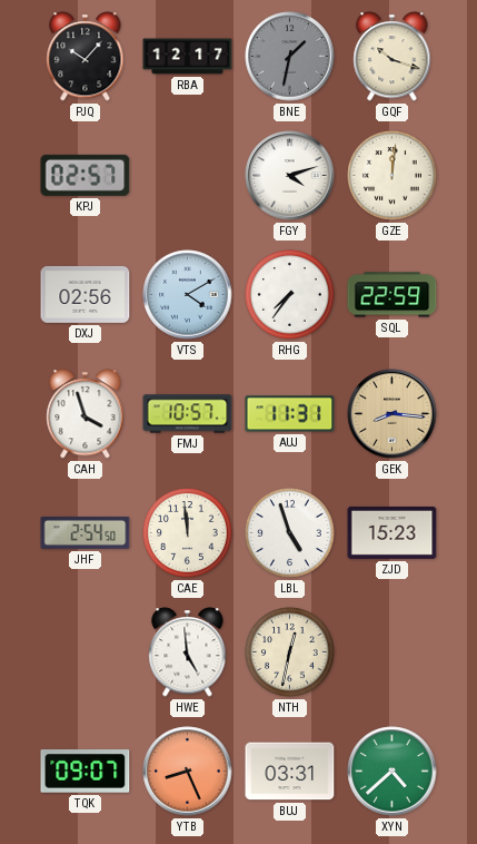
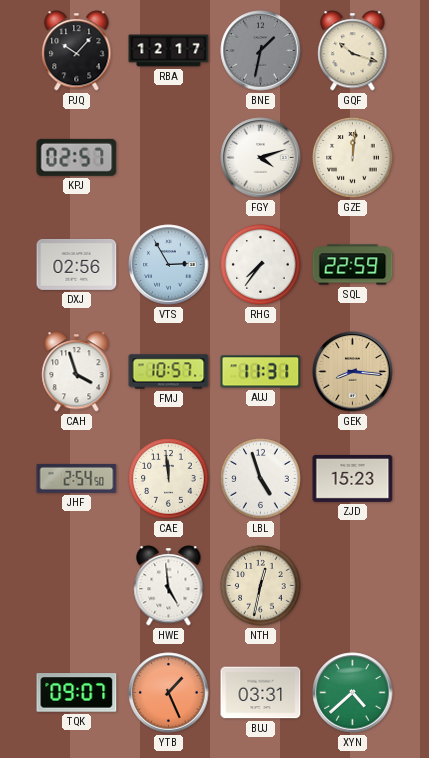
VTS: 4:10 -> 2:55 (169, 265)
YTB: 8:26 -> 1:26 (169, 693)
